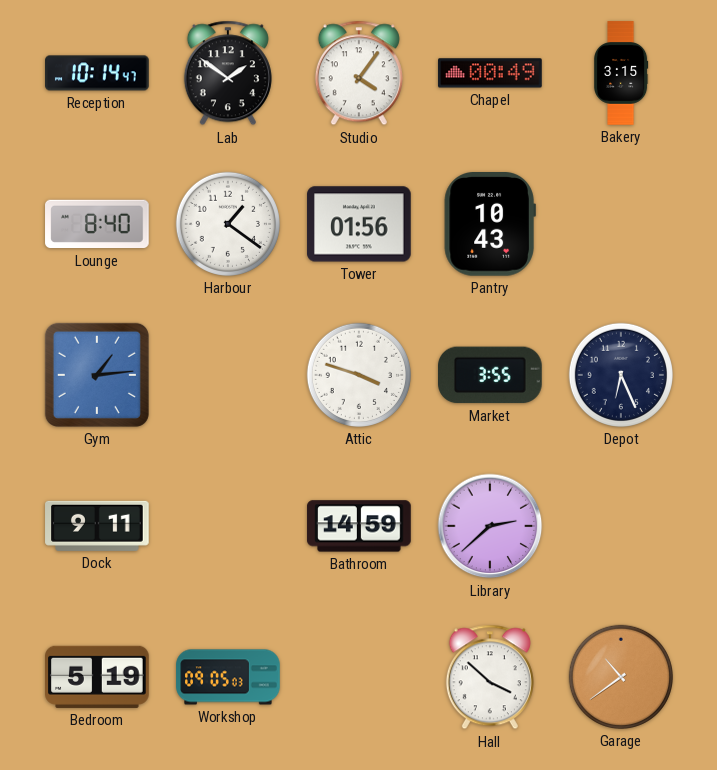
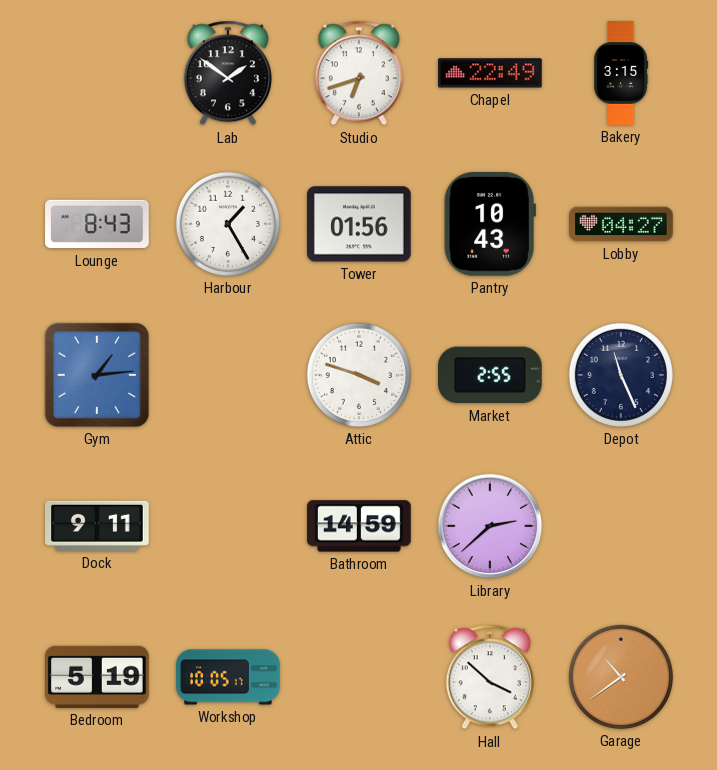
Reception: 10:14 -> none (97, 73)
Studio: 4:06 -> 6:42 (359, 73)
Chapel: 00:49 -> 22:49 (490, 73)
Lounge: 8:40 -> 8:43 (97, 224)
Harbour: 1:21 -> 1:25 (228, 224)
Lobby: none -> 04:27 (621, 224)
Market: 3:55 -> 2:55 (491, 375)
Depot: 6:26 -> 11:26 (621, 375)
Workshop: 09:05 -> 10:05 (228, 677)
